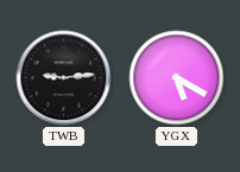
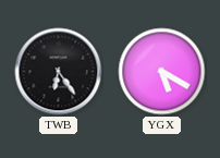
TWB: 9:14 -> 6:24 (59, 72)
